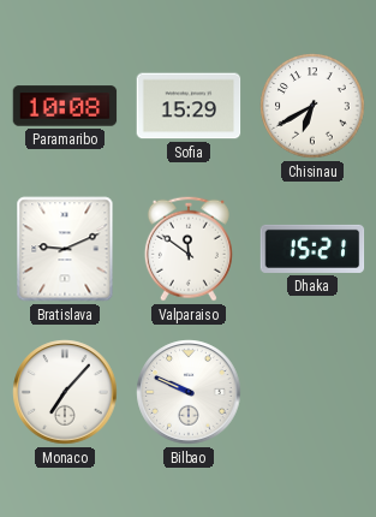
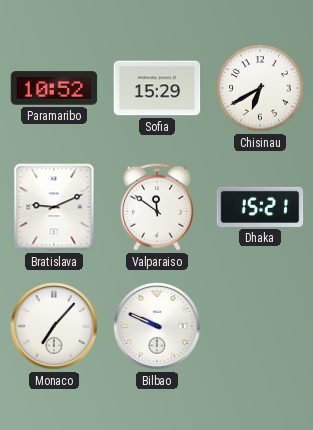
Paramaribo: 10:08 -> 10:52 (54, 88)
